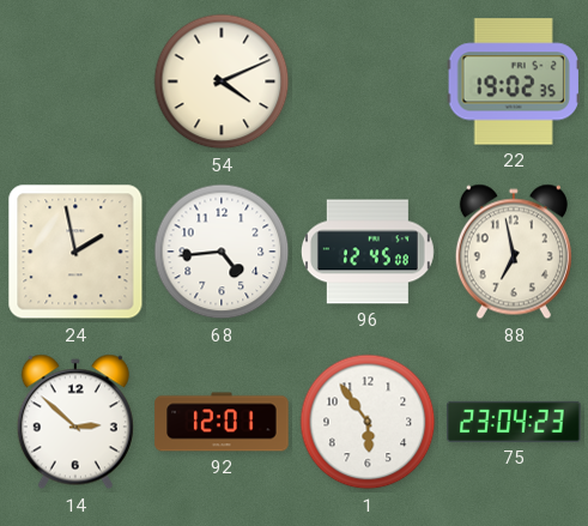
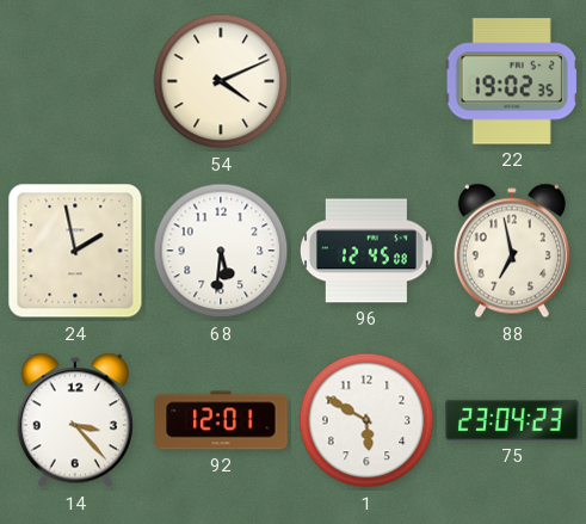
68: 4:44 -> 5:31 (221, 251)
14: 2:52 -> 3:23 (75, 420)
1: 5:54 -> 5:50 (366, 420)
